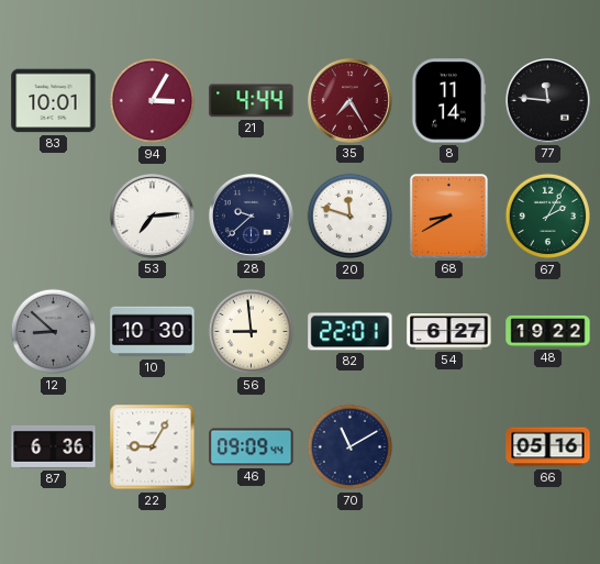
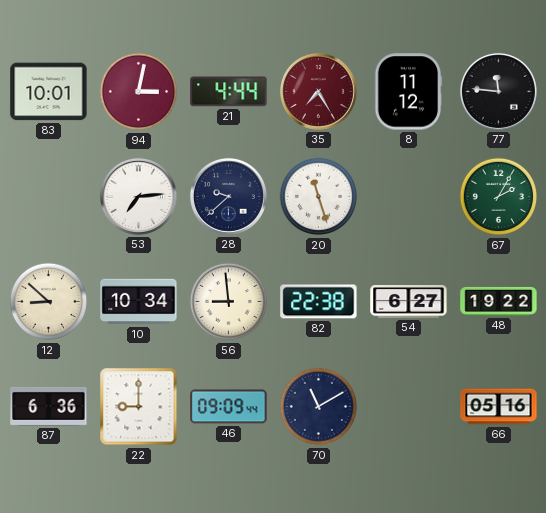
94: 3:05 -> 3:02 (139, 92)
8: 11:14 -> 11:12 (408, 92)
20: 11:48 -> 11:27 (319, 197)
68: 8:40 -> none (448, 215)
12 dial: grey -> cream (49, 302)
10: 10:30 -> 10:34 (139, 302)
82: 22:01 -> 22:38 (319, 302)
22: 9:05 -> 9:00 (139, 407)
